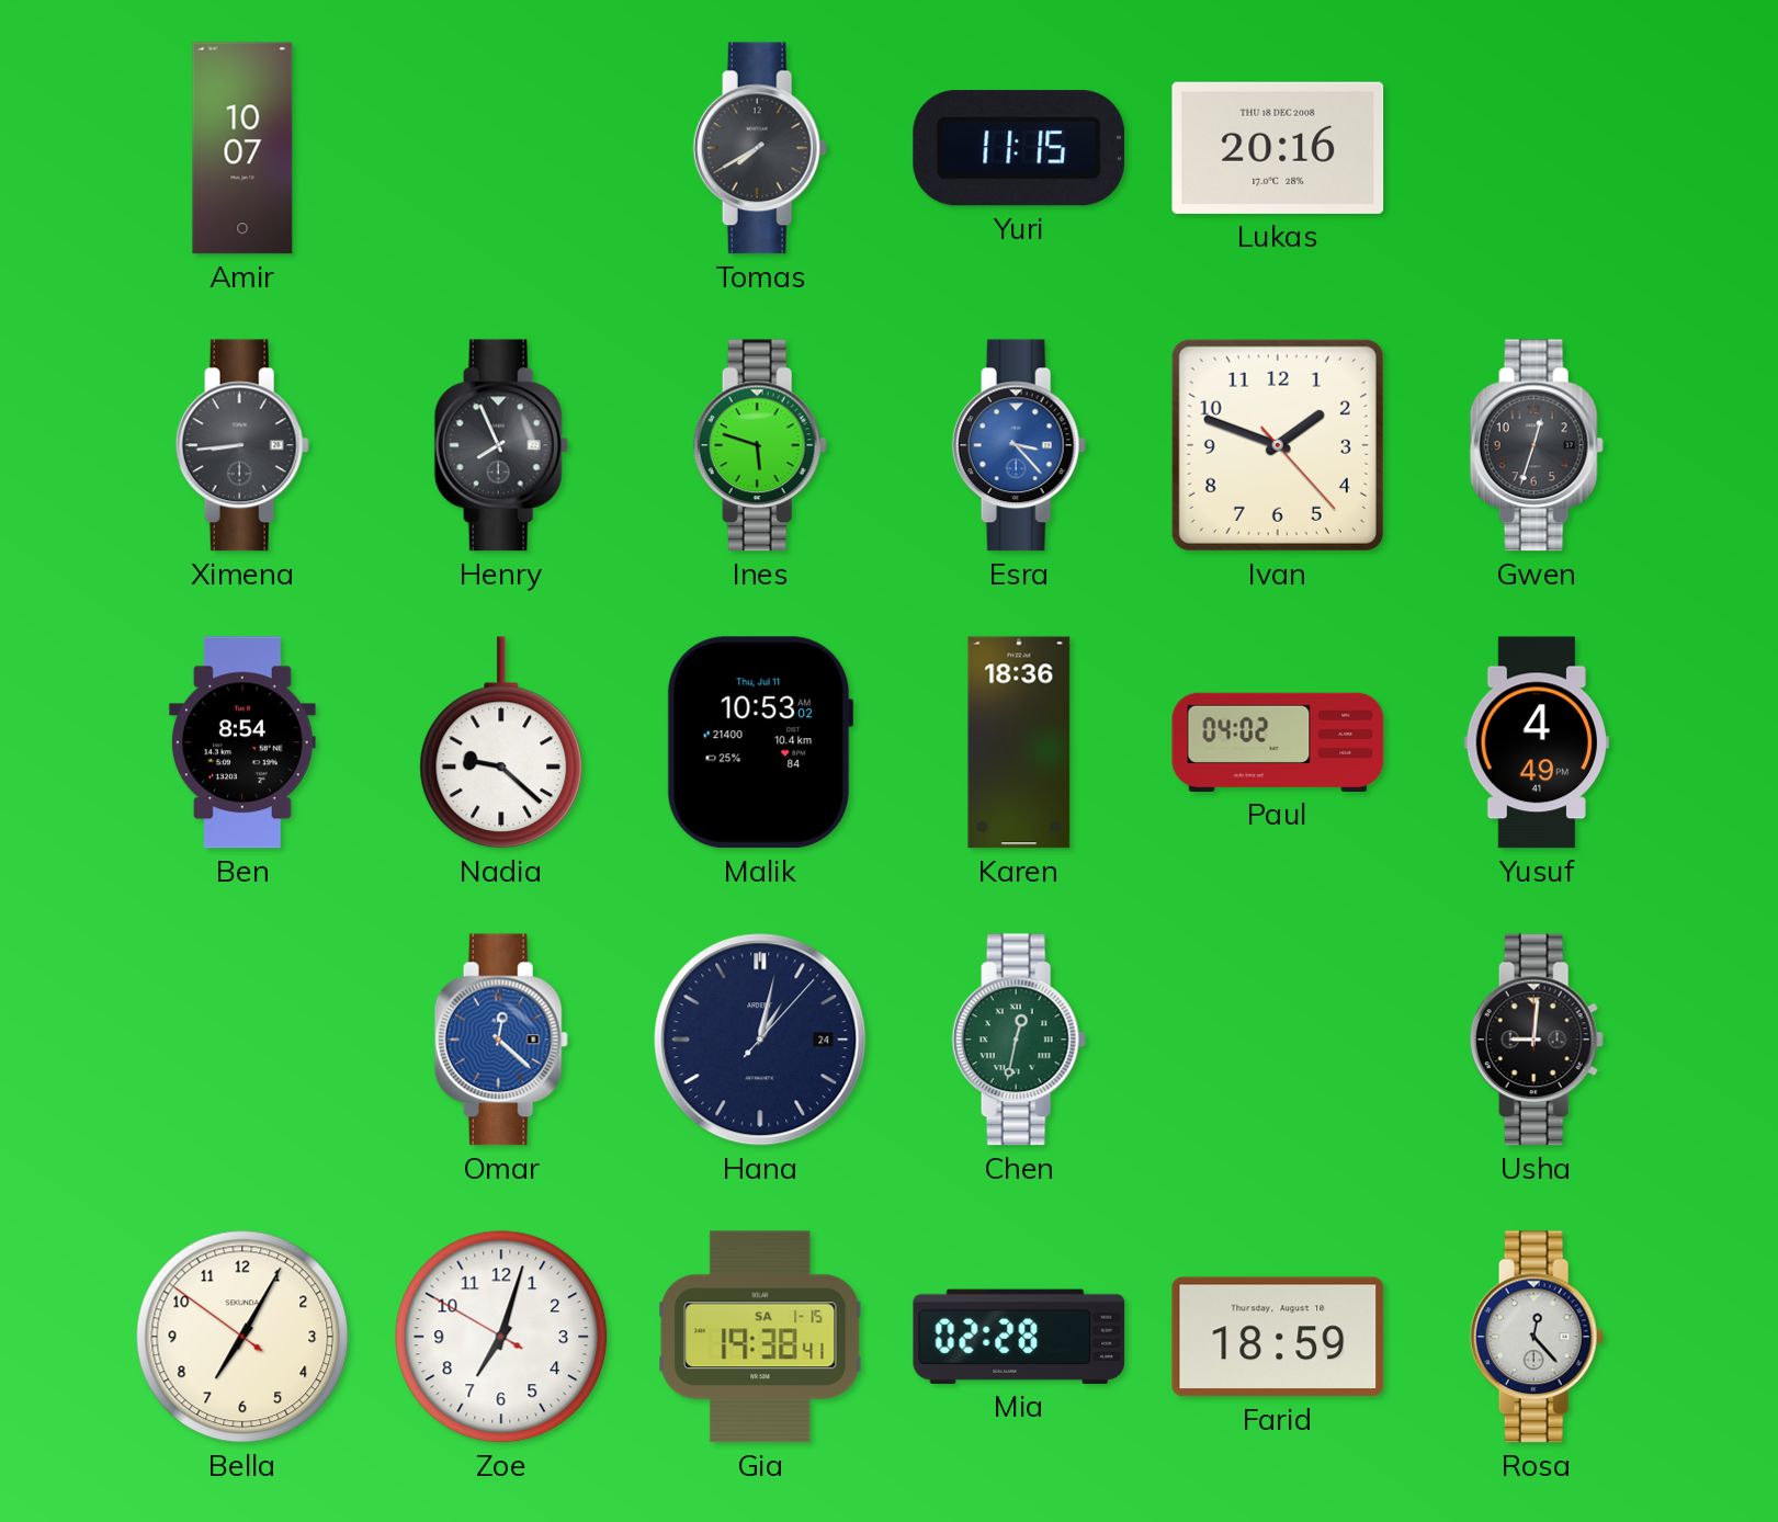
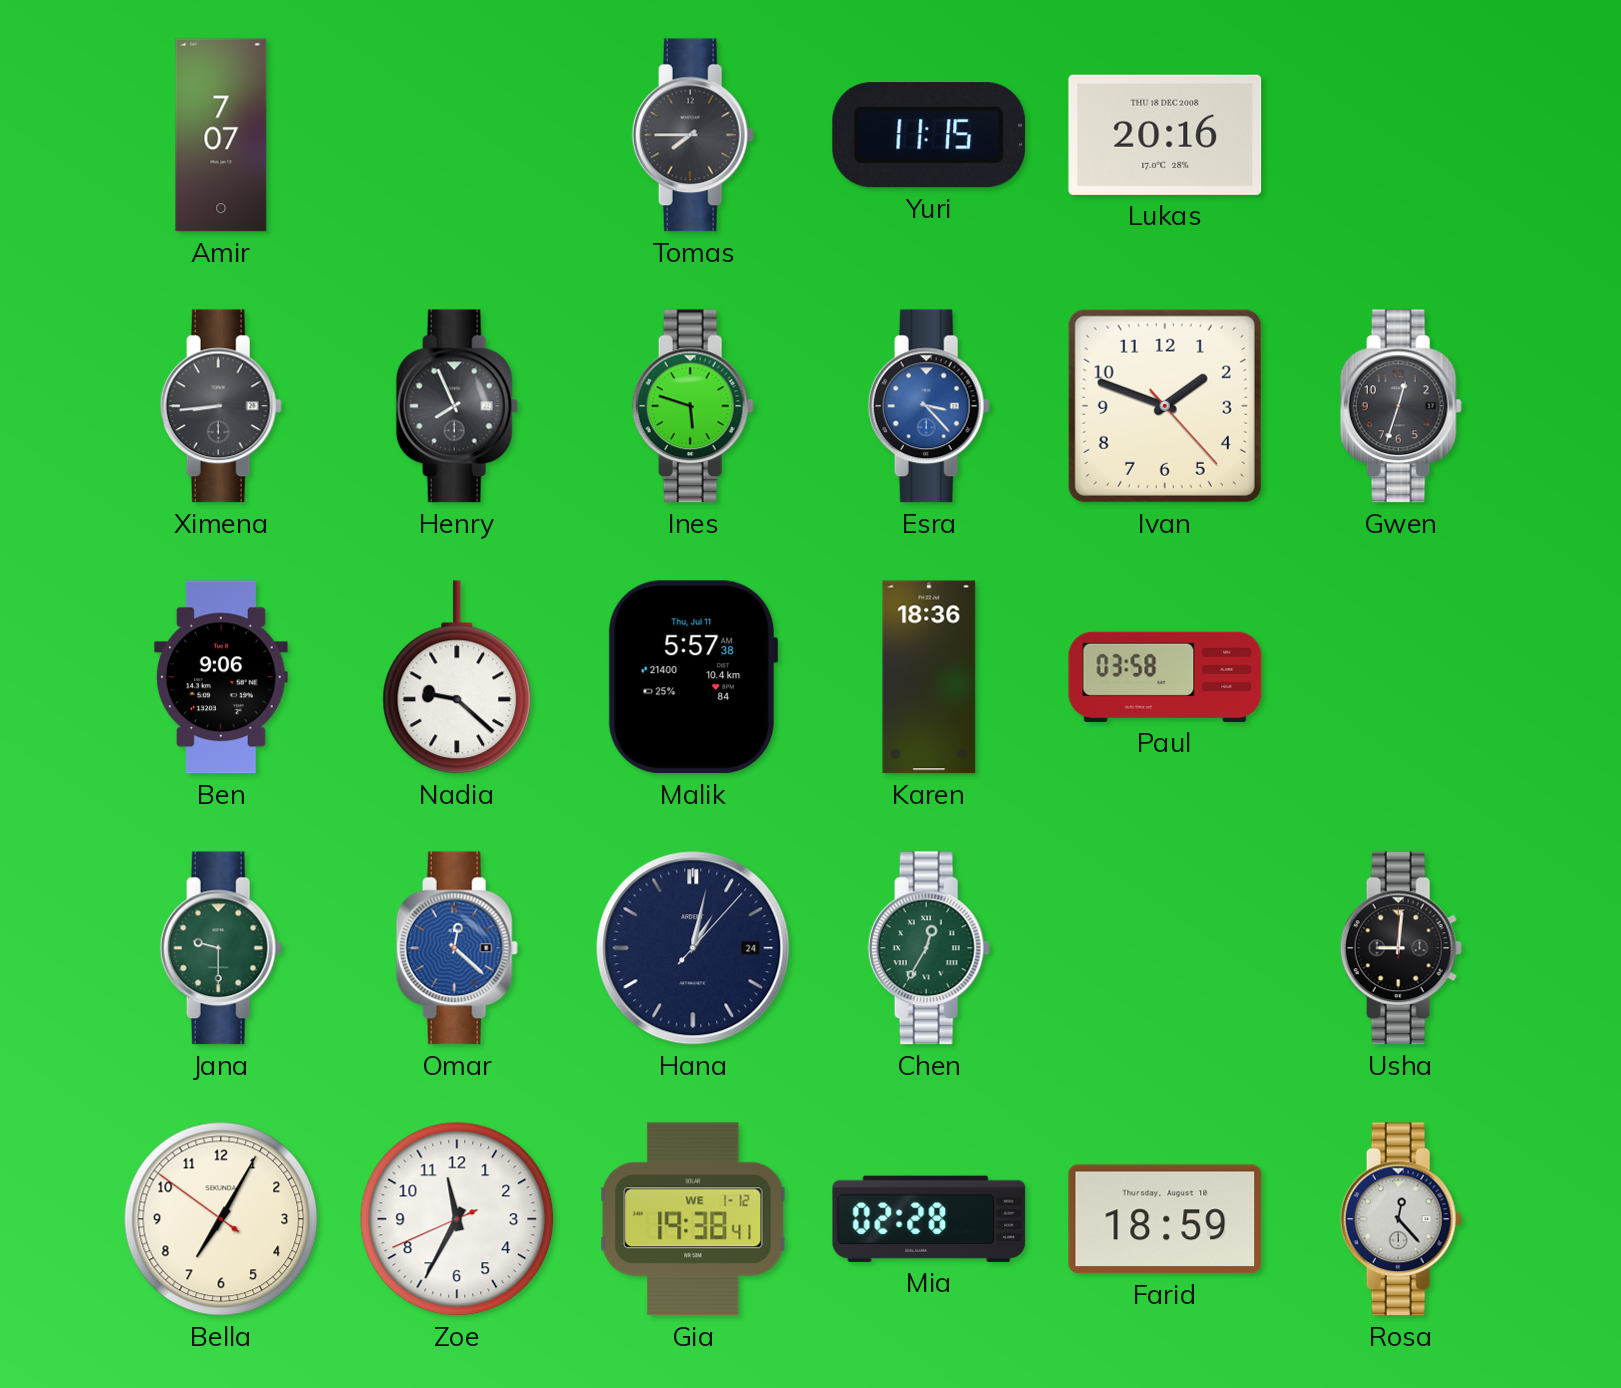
Amir: 10:07 -> 7:07 (221, 135)
Tomas: 7:40 -> 7:45 (693, 135)
Ben: 8:54 -> 9:06 (221, 677)
Malik: 10:53 -> 5:57 (692, 677)
Paul: 04:02 -> 03:58 (1165, 677)
Yusuf: 4:49 -> none (1537, 742)
Jana: none -> 9:30 (221, 948)
Chen: 12:32 -> 12:35 (929, 948)
Zoe: 7:02 -> 11:34 (457, 1219)
Gia date: SA 1-15 -> WE 1-12 (693, 1219)
